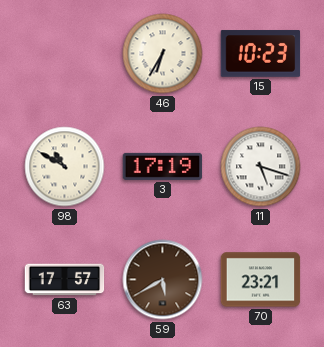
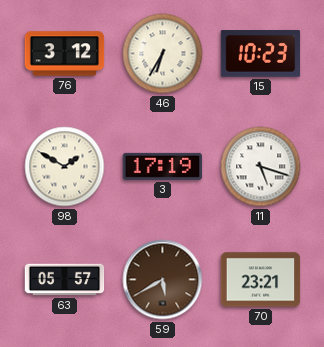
76: none -> 3:12 (65, 54)
98: 10:50 -> 1:50 (65, 167)
63: 17:57 -> 05:57 (65, 280)
